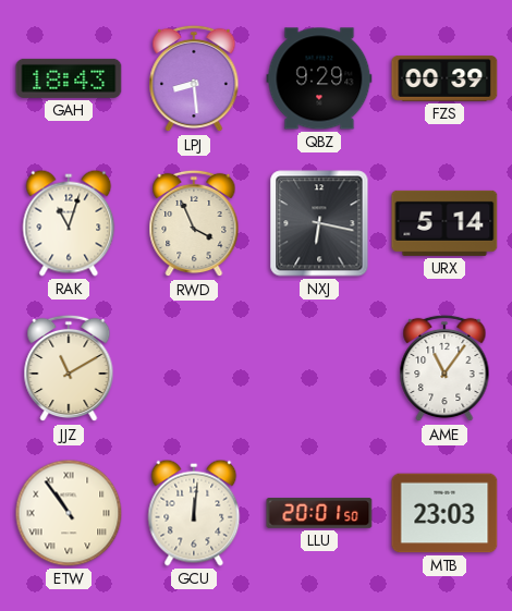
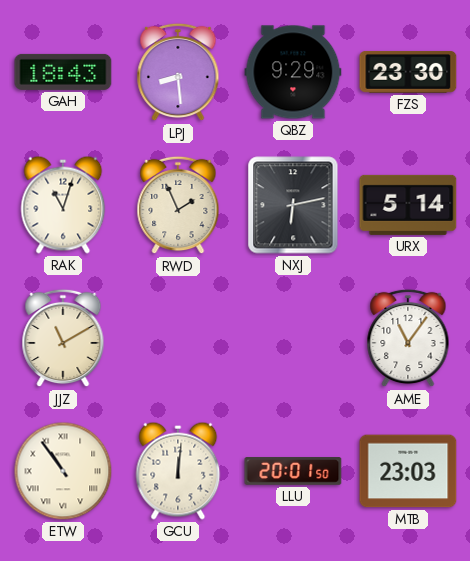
FZS: 00:39 -> 23:30 (408, 72)
RWD: 3:56 -> 1:56 (178, 205)
NXJ: 6:17 -> 6:13 (293, 205)
